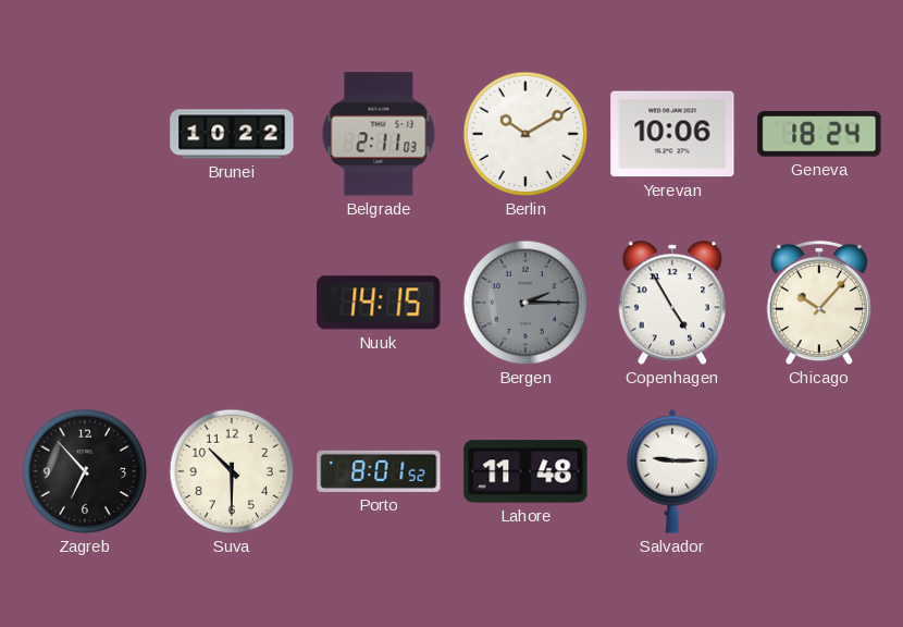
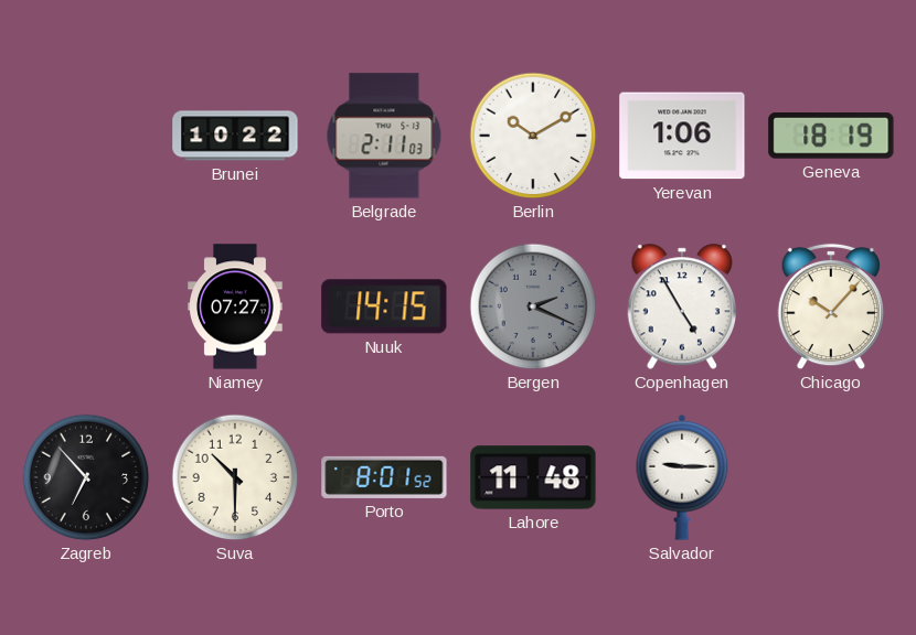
Yerevan: 10:06 -> 1:06 (682, 136)
Geneva: 18:24 -> 18:19 (831, 137)
Niamey: none -> 07:27 (235, 306)
Bergen: 2:15 -> 2:19 (533, 306)
